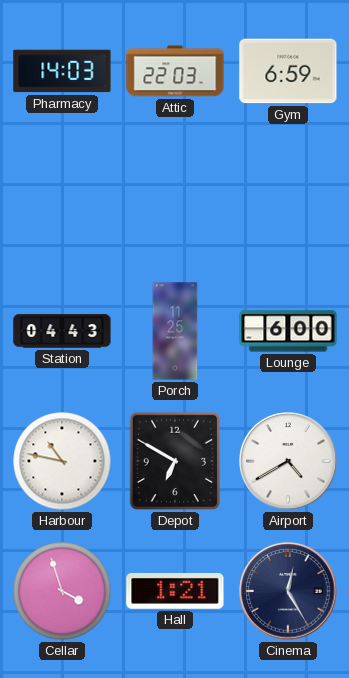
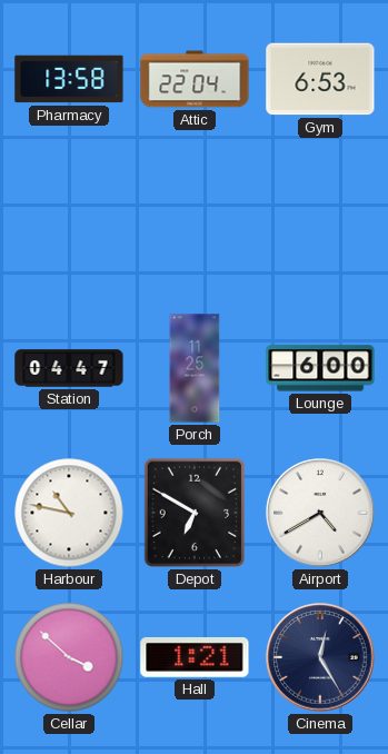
Pharmacy: 14:03 -> 13:58 (69, 79)
Attic: 22:03 -> 22:04 (195, 79)
Gym: 6:59 -> 6:53 (320, 79)
Station: 04:43 -> 04:47 (69, 368)
Cellar: 3:57 -> 3:52 (69, 657)
